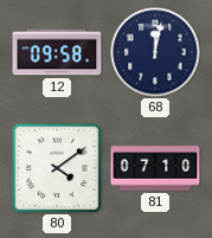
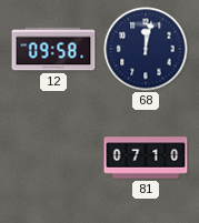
80: 4:09 -> none (57, 168)
